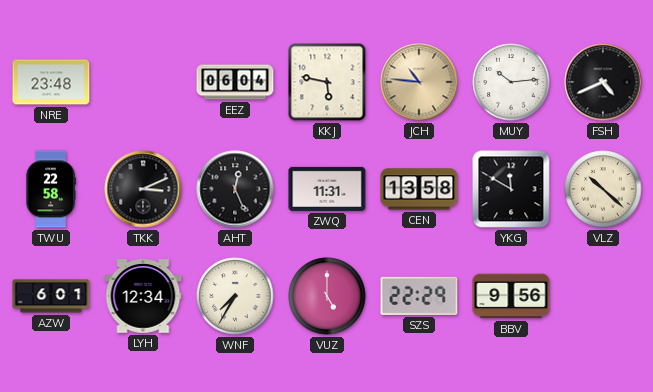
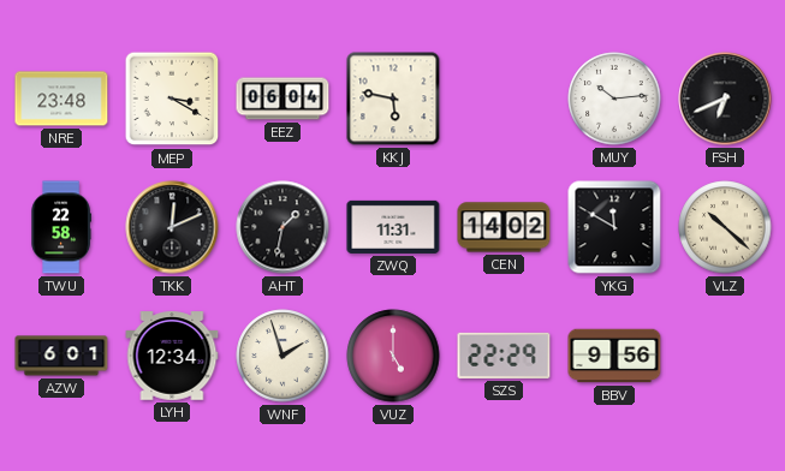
MEP: none -> 3:20 (172, 99)
JCH: 10:46 -> none (419, 82)
FSH: 4:41 -> 6:41 (725, 99)
TKK: 3:11 -> 12:11 (172, 227)
AHT: 12:26 -> 1:32 (283, 227)
CEN: 13:58 -> 14:02 (504, 227)
WNF: 7:35 -> 1:57 (283, 356)
